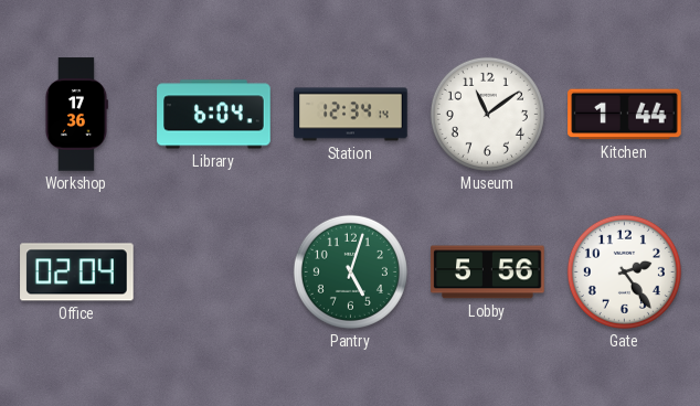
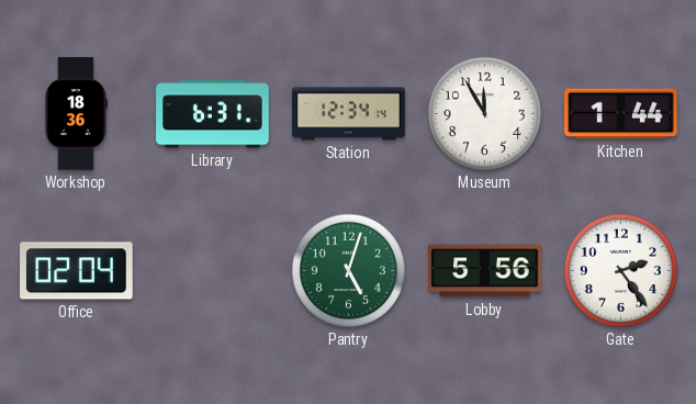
Workshop: 17:36 -> 18:36 (76, 114)
Library: 6:04 -> 6:31 (213, 114)
Museum: 11:09 -> 11:55 (484, 113)
